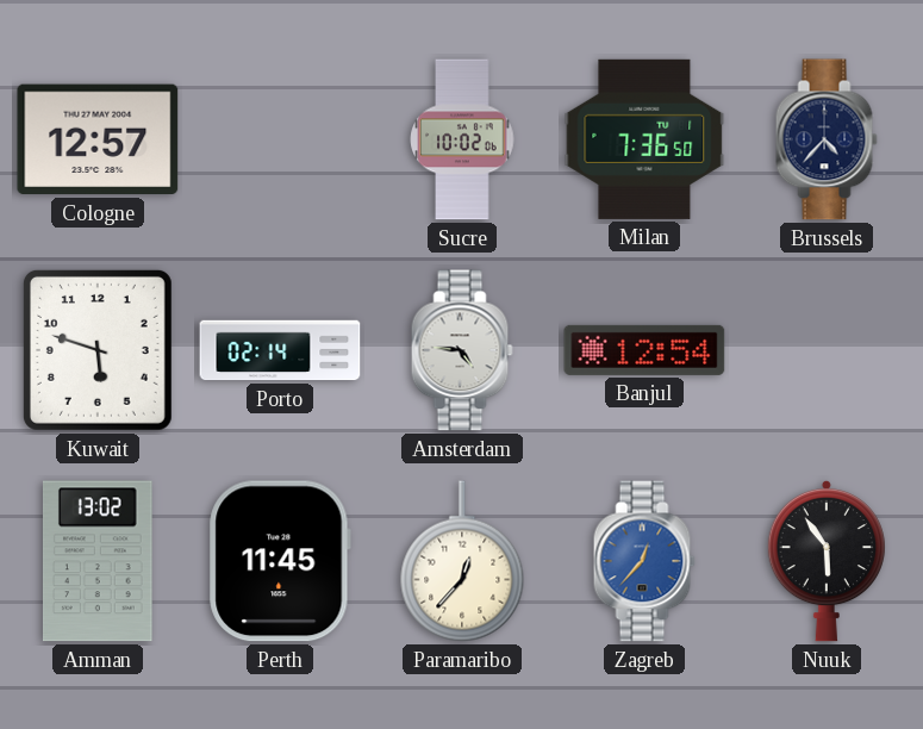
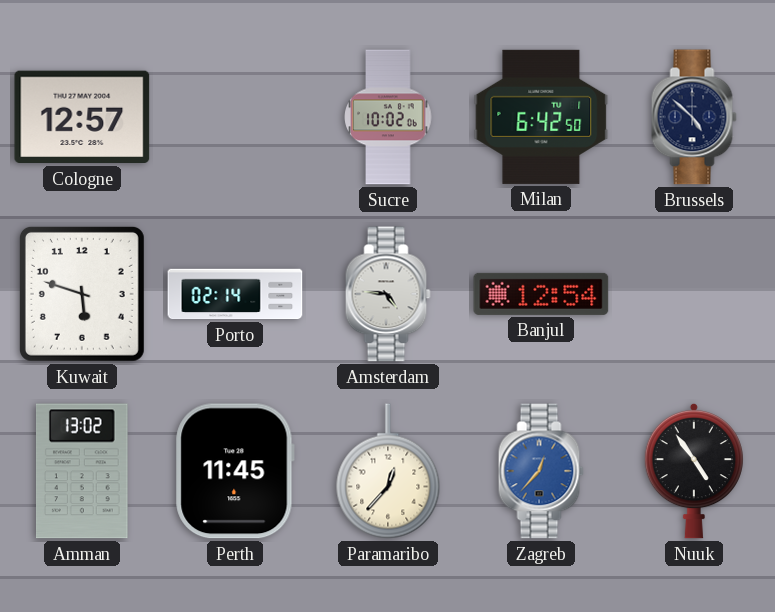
Milan: 7:36 -> 6:42 (541, 117)
Brussels: 4:37 -> 4:52 (694, 117)
Nuuk: 5:54 -> 4:54 (694, 471)
